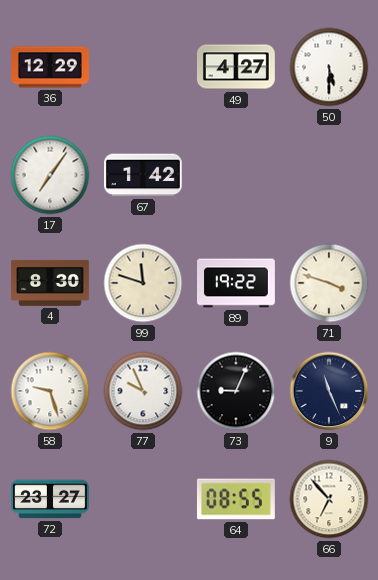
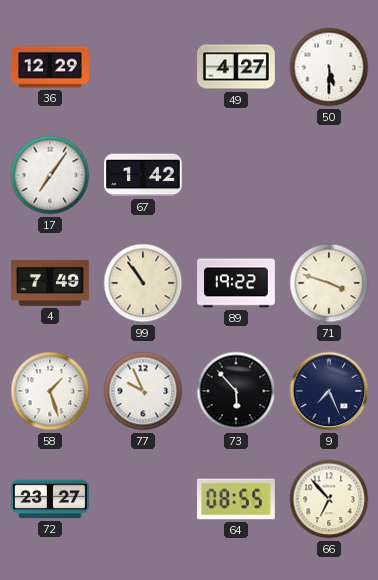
4: 8:30 -> 7:49 (51, 283)
99: 11:48 -> 10:54 (143, 283)
58: 9:27 -> 1:27 (50, 391)
73: 9:04 -> 5:53 (236, 391)
9: 11:26 -> 7:26 (329, 391)
